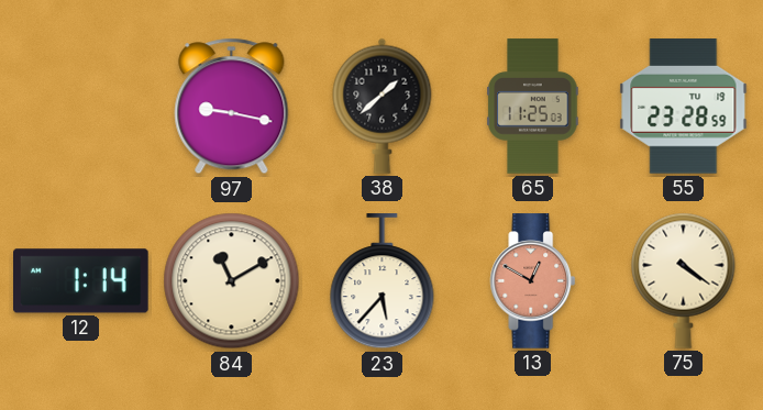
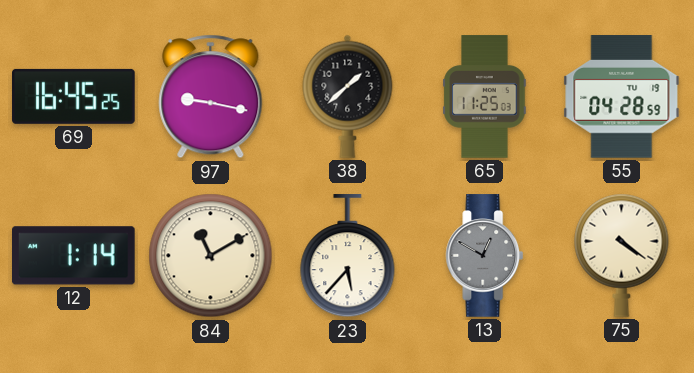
69: none -> 16:45 (74, 96)
55: 23:28 -> 04:28 (622, 97)
13 dial: salmon -> grey (485, 256)
